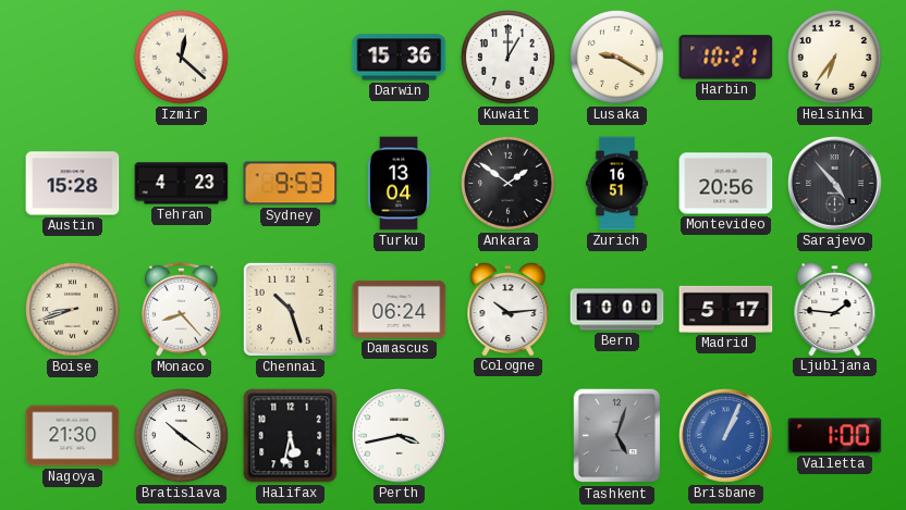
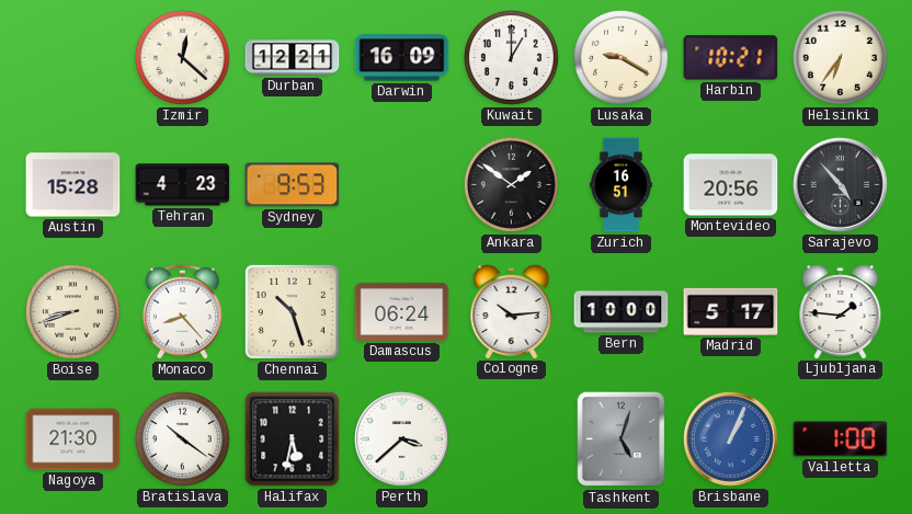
Durban: none -> 12:21 (293, 58)
Darwin: 15:36 -> 16:09 (402, 58)
Turku: 13:04 -> none (399, 184)
Perth: 3:43 -> 3:38 (402, 439)
